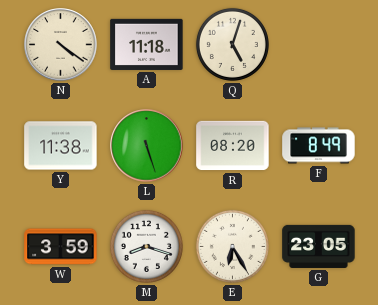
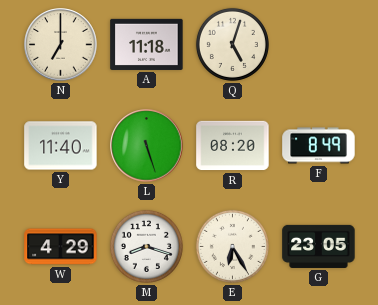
N: 4:21 -> 7:00 (61, 45)
Y: 11:38 -> 11:40 (61, 146)
W: 3:59 -> 4:29 (61, 247)
